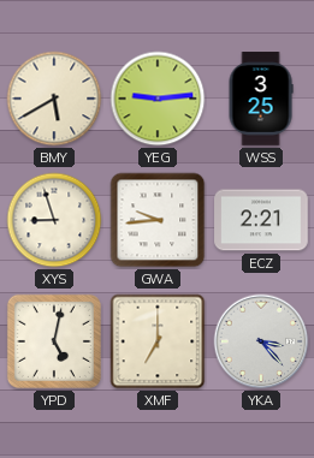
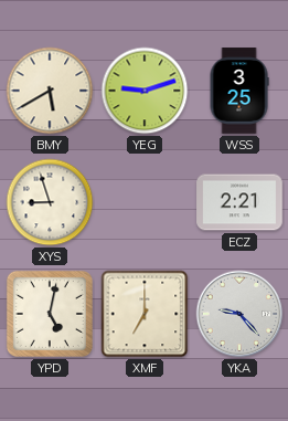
YEG: 9:14 -> 9:12 (145, 91)
GWA: 9:44 -> none (158, 220)
YKA: 3:23 -> 9:23 (239, 314)
